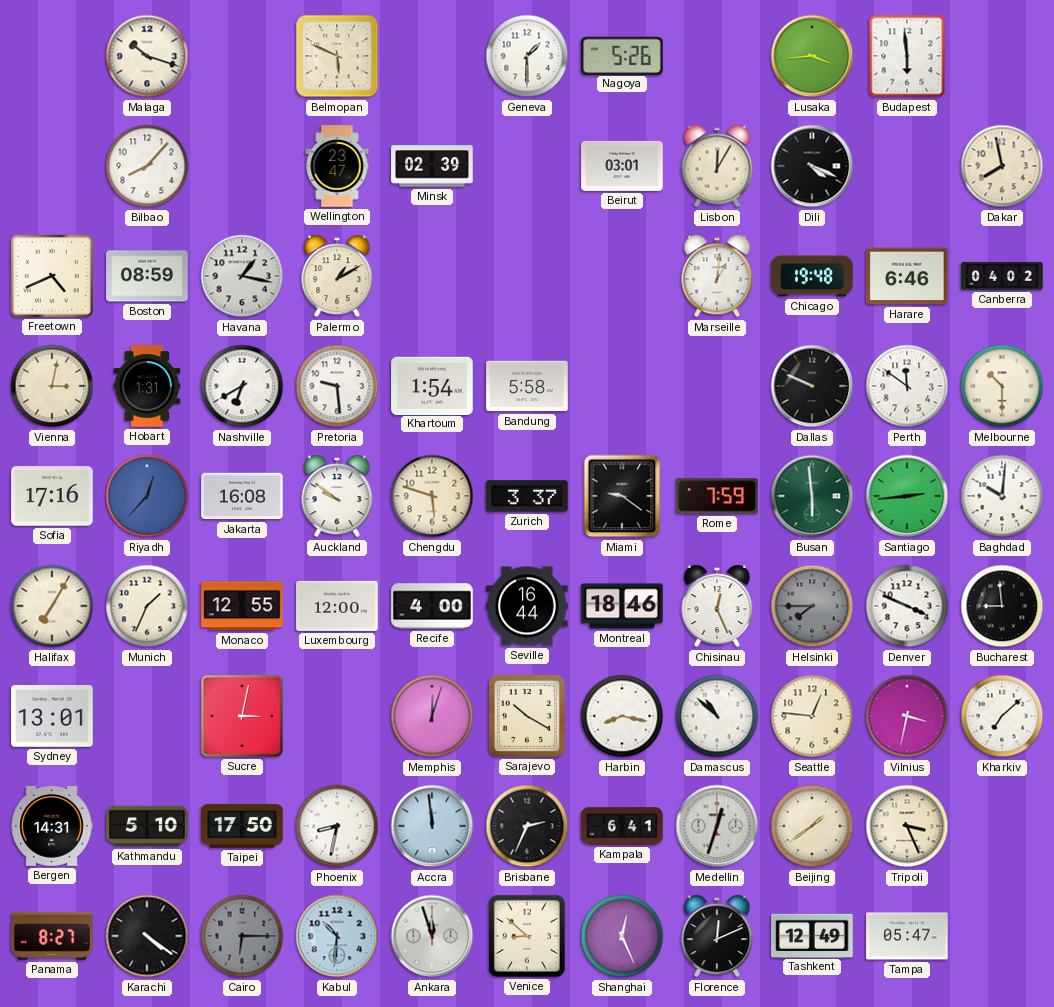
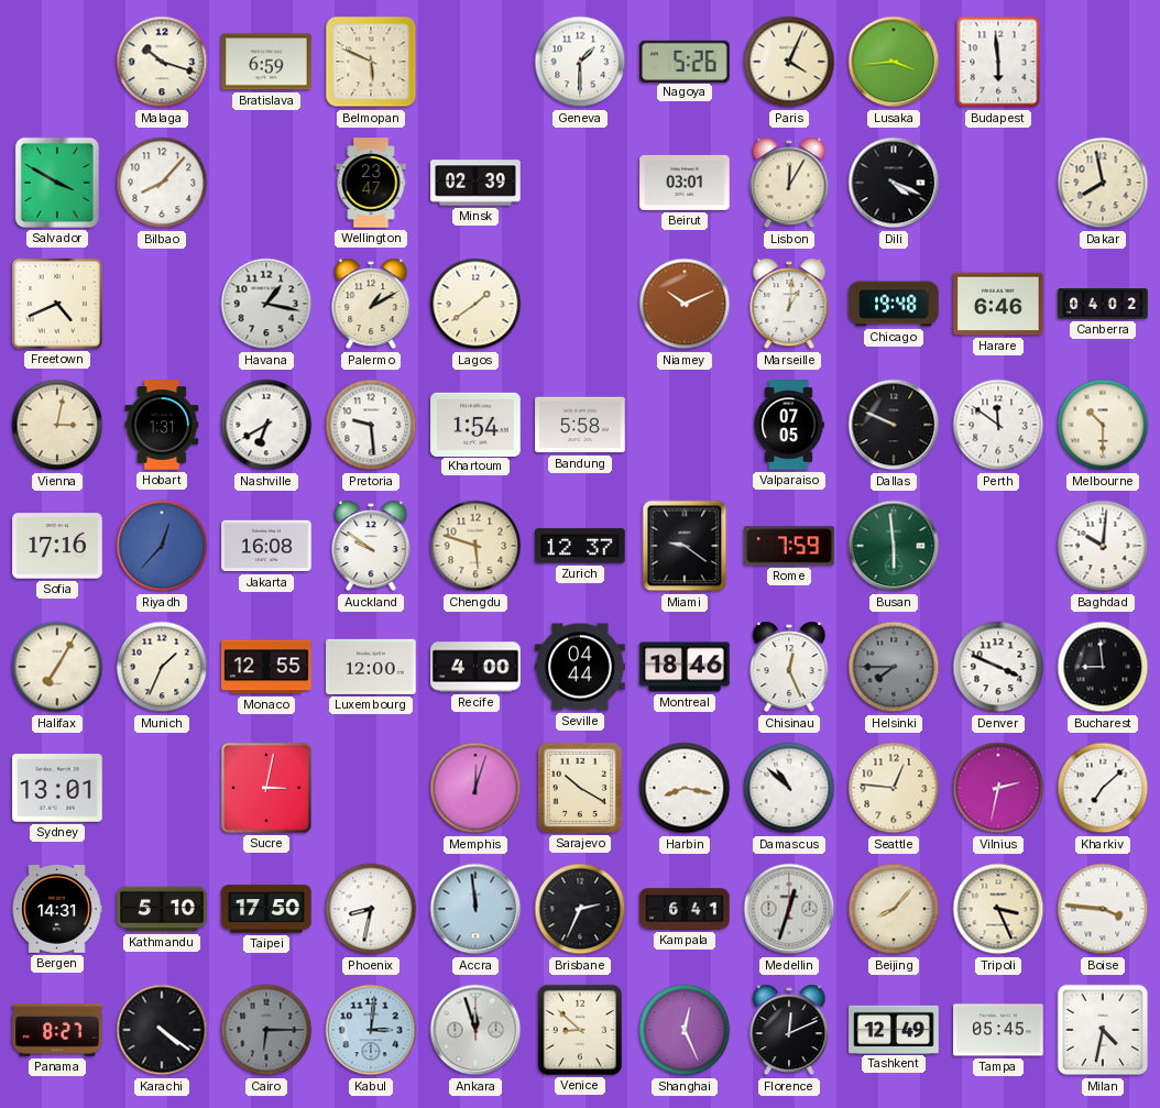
Bratislava: none -> 6:59 (266, 62)
Paris: none -> 4:04 (789, 62)
Salvador: none -> 3:50 (57, 183)
Boston: 08:59 -> none (147, 276)
Lagos: none -> 1:39 (475, 304)
Niamey: none -> 10:11 (685, 304)
Valparaiso: none -> 07:05 (789, 425)
Zurich: 3:37 -> 12:37 (580, 546)
Santiago: 2:44 -> none (907, 496)
Seville: 16:44 -> 04:44 (580, 667)
Vilnius: 3:32 -> 2:32 (998, 788)
Beijing: 1:39 -> 8:07 (894, 909)
Boise: none -> 3:46 (1103, 909)
Kabul: 10:31 -> 3:01 (371, 1030)
Tampa: 05:47 -> 05:45 (998, 1030)
Milan: none -> 4:32 (1103, 1030)
